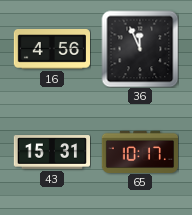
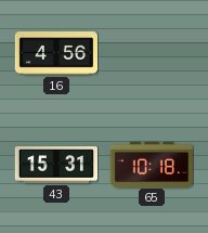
36: 11:56 -> none (140, 49)
65: 10:17 -> 10:18 (151, 164)
